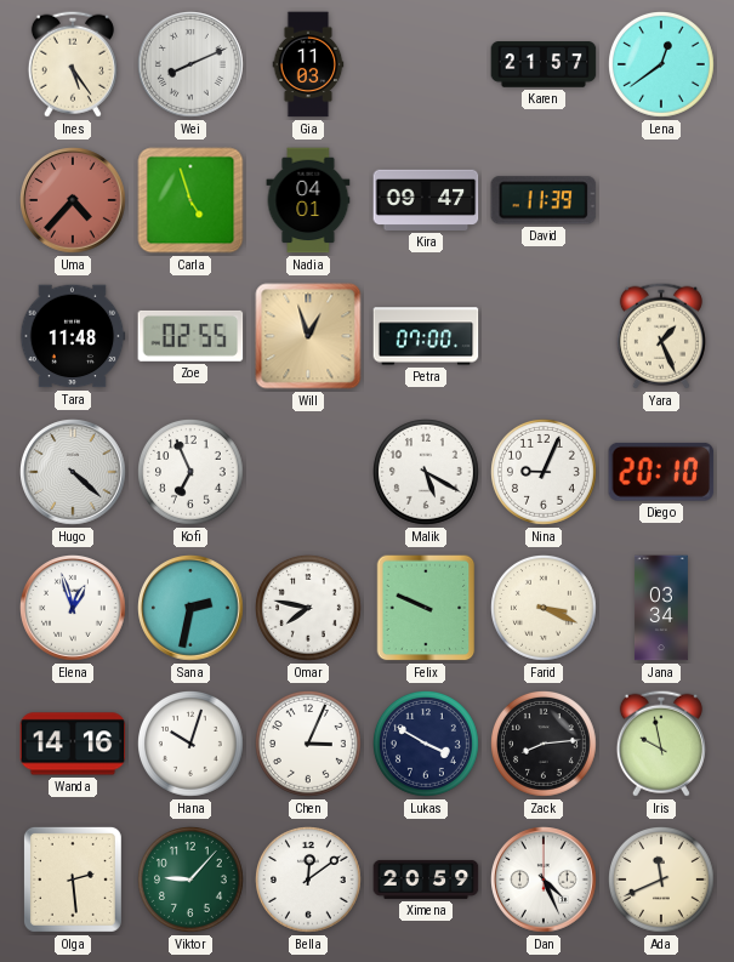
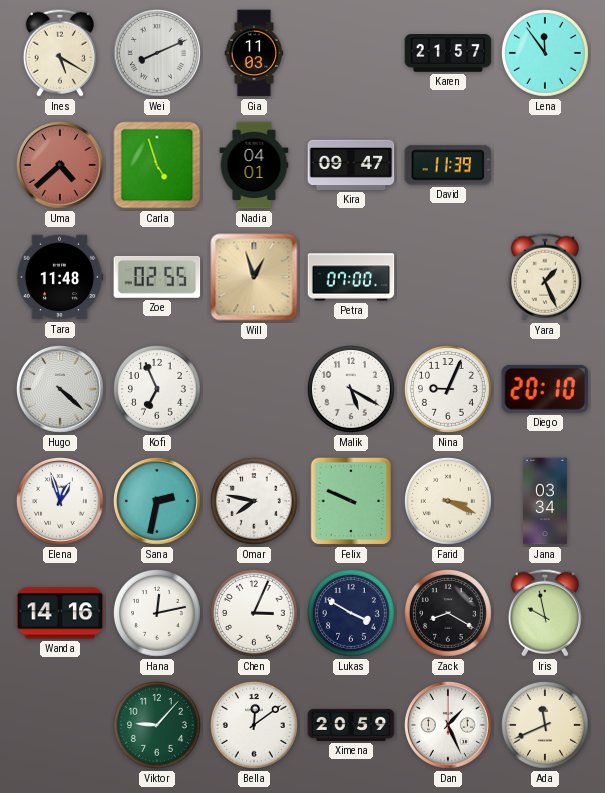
Ines: 5:24 -> 5:20 (60, 53)
Lena: 12:39 -> 11:54 (546, 54)
Uma: 4:37 -> 4:38 (61, 166)
Hana: 10:03 -> 12:13 (158, 614)
Zack: 8:14 -> 8:20 (449, 614)
Olga: 2:29 -> none (73, 880)
Dan: 4:26 -> 1:26 (449, 726)
